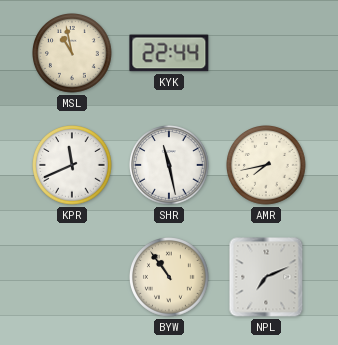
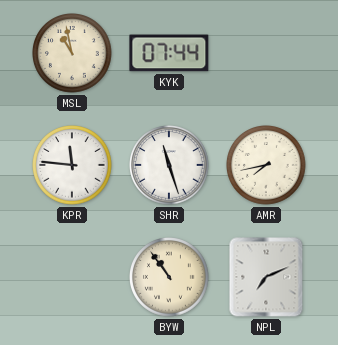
KYK: 22:44 -> 07:44 (169, 53)
KPR: 11:41 -> 11:46 (72, 165)
SHR: 11:28 -> 11:27 (169, 165)
